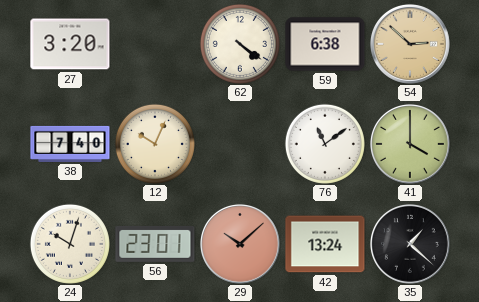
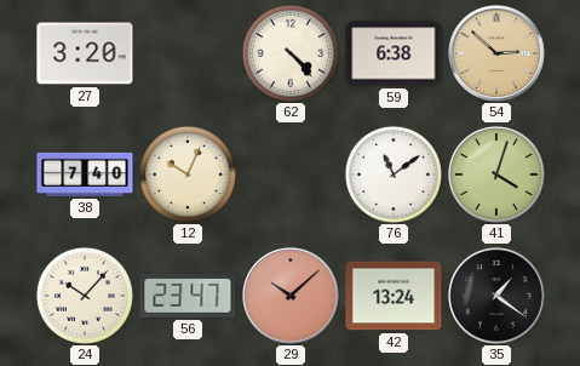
62: 4:21 -> 4:23 (291, 53)
41: 4:00 -> 4:03 (496, 175)
24: 10:03 -> 10:07 (85, 296)
56: 23:01 -> 23:47 (188, 296)
35: 1:22 -> 1:21 (496, 296)
